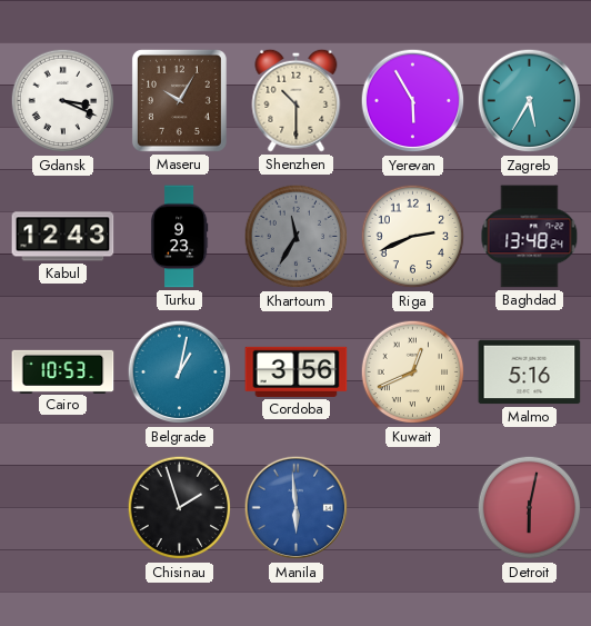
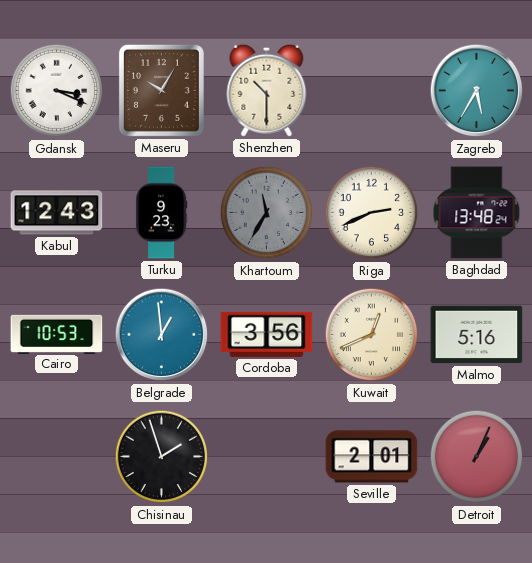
Yerevan: 5:55 -> none (413, 101)
Belgrade: 1:02 -> 12:59 (162, 335)
Manila: 5:59 -> none (297, 508)
Seville: none -> 2:01 (372, 457)
Detroit: 6:02 -> 1:04 (477, 457)
